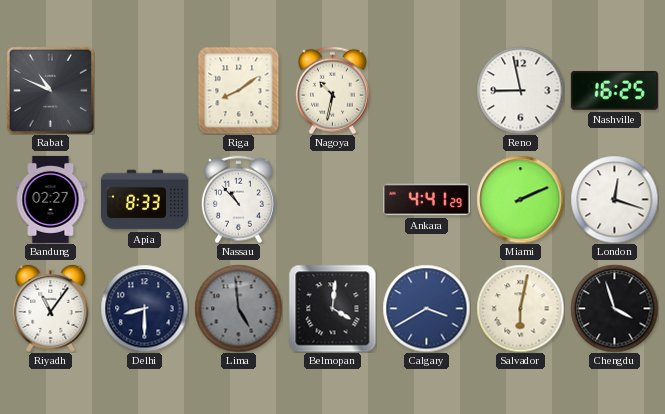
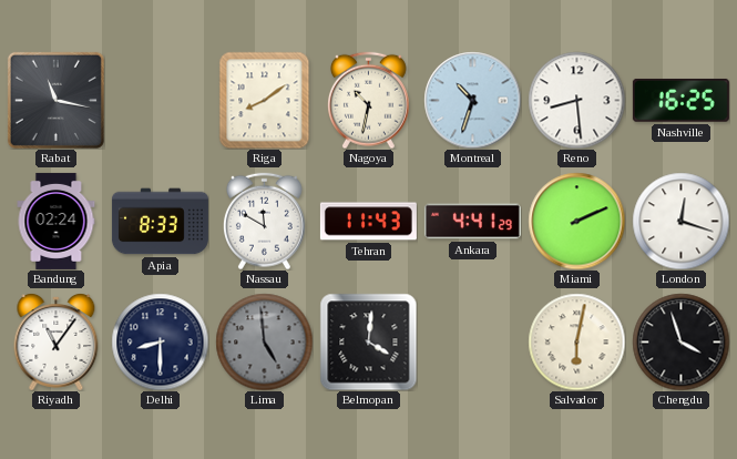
Rabat: 10:49 -> 11:17 (55, 100)
Montreal: none -> 10:33 (472, 100)
Reno: 8:58 -> 8:29 (576, 100)
Bandung: 02:27 -> 02:24 (57, 221)
Nassau: 10:53 -> 11:50 (264, 221)
Tehran: none -> 11:43 (368, 222)
Calgary: 3:40 -> none (426, 308)
